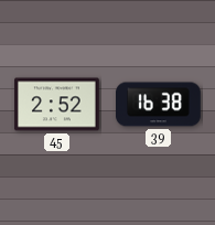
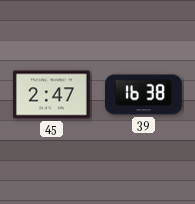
45: 2:52 -> 2:47 (52, 95)
